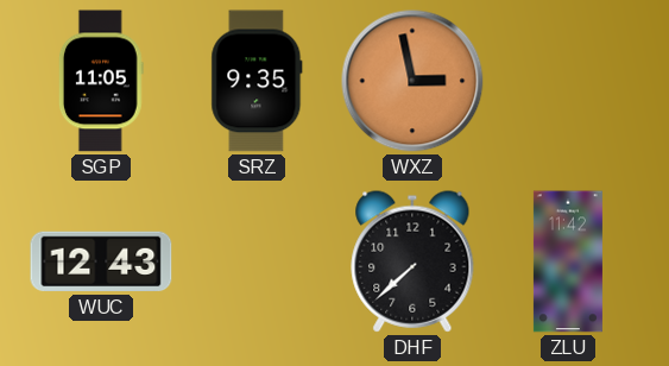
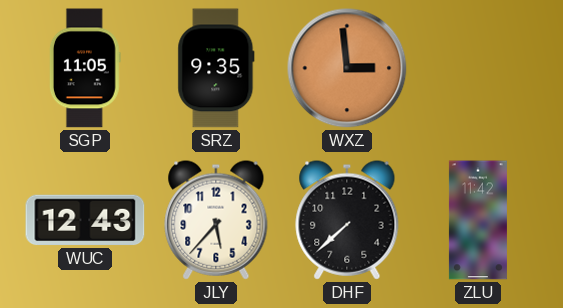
WXZ: 2:58 -> 2:59 (347, 68)
JLY: none -> 5:37 (216, 220)
